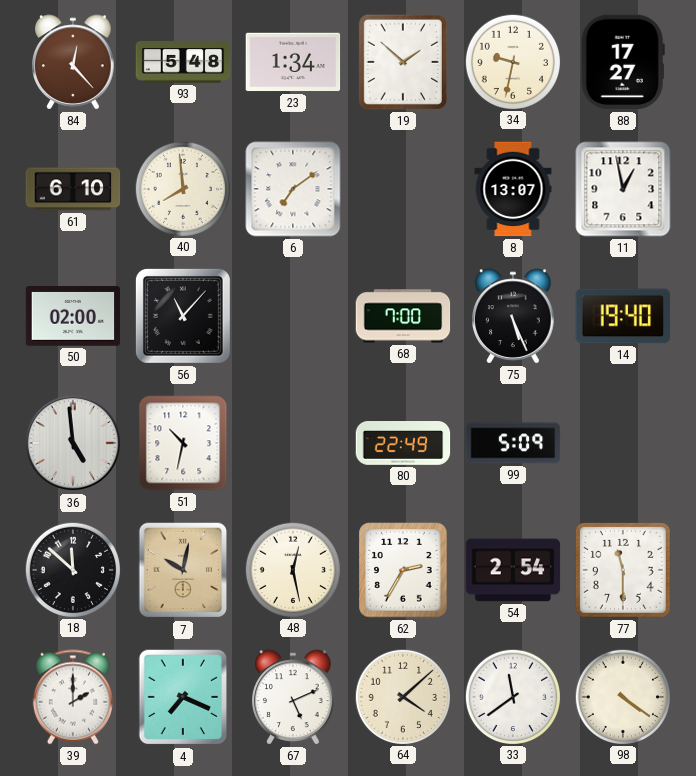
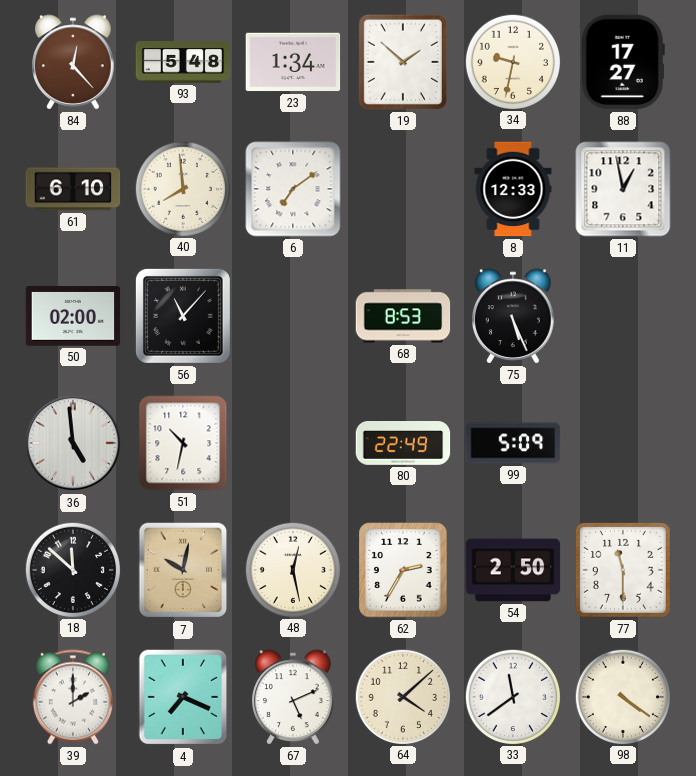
8: 13:07 -> 12:33 (513, 189)
68: 7:00 -> 8:53 (403, 316)
14: 19:40 -> none (623, 316)
54: 2:54 -> 2:50 (513, 570)
